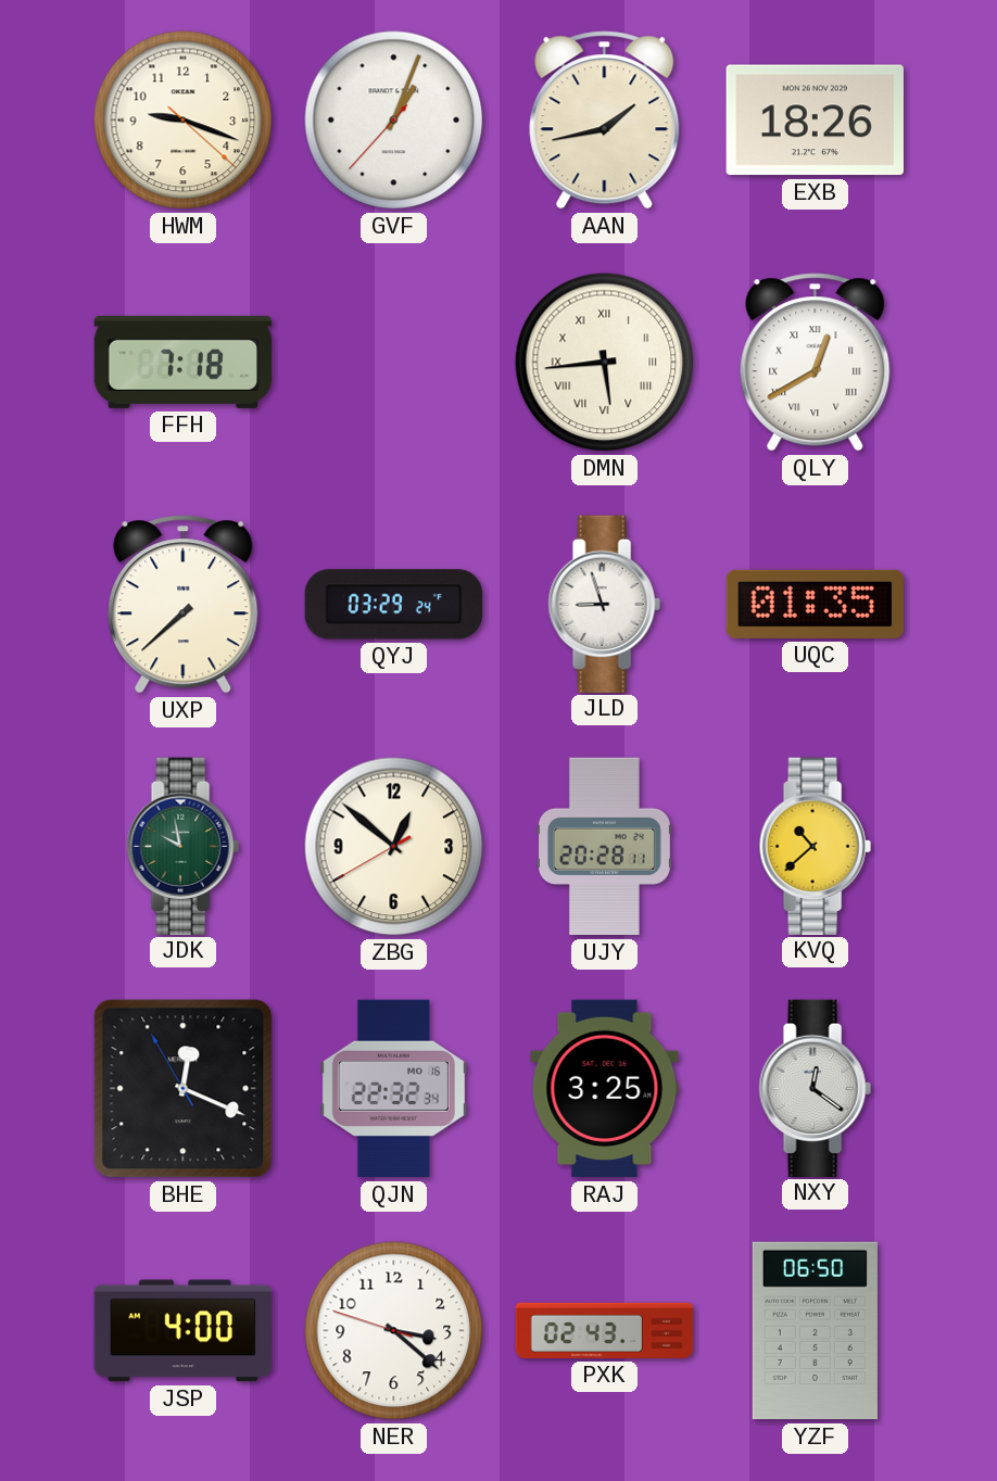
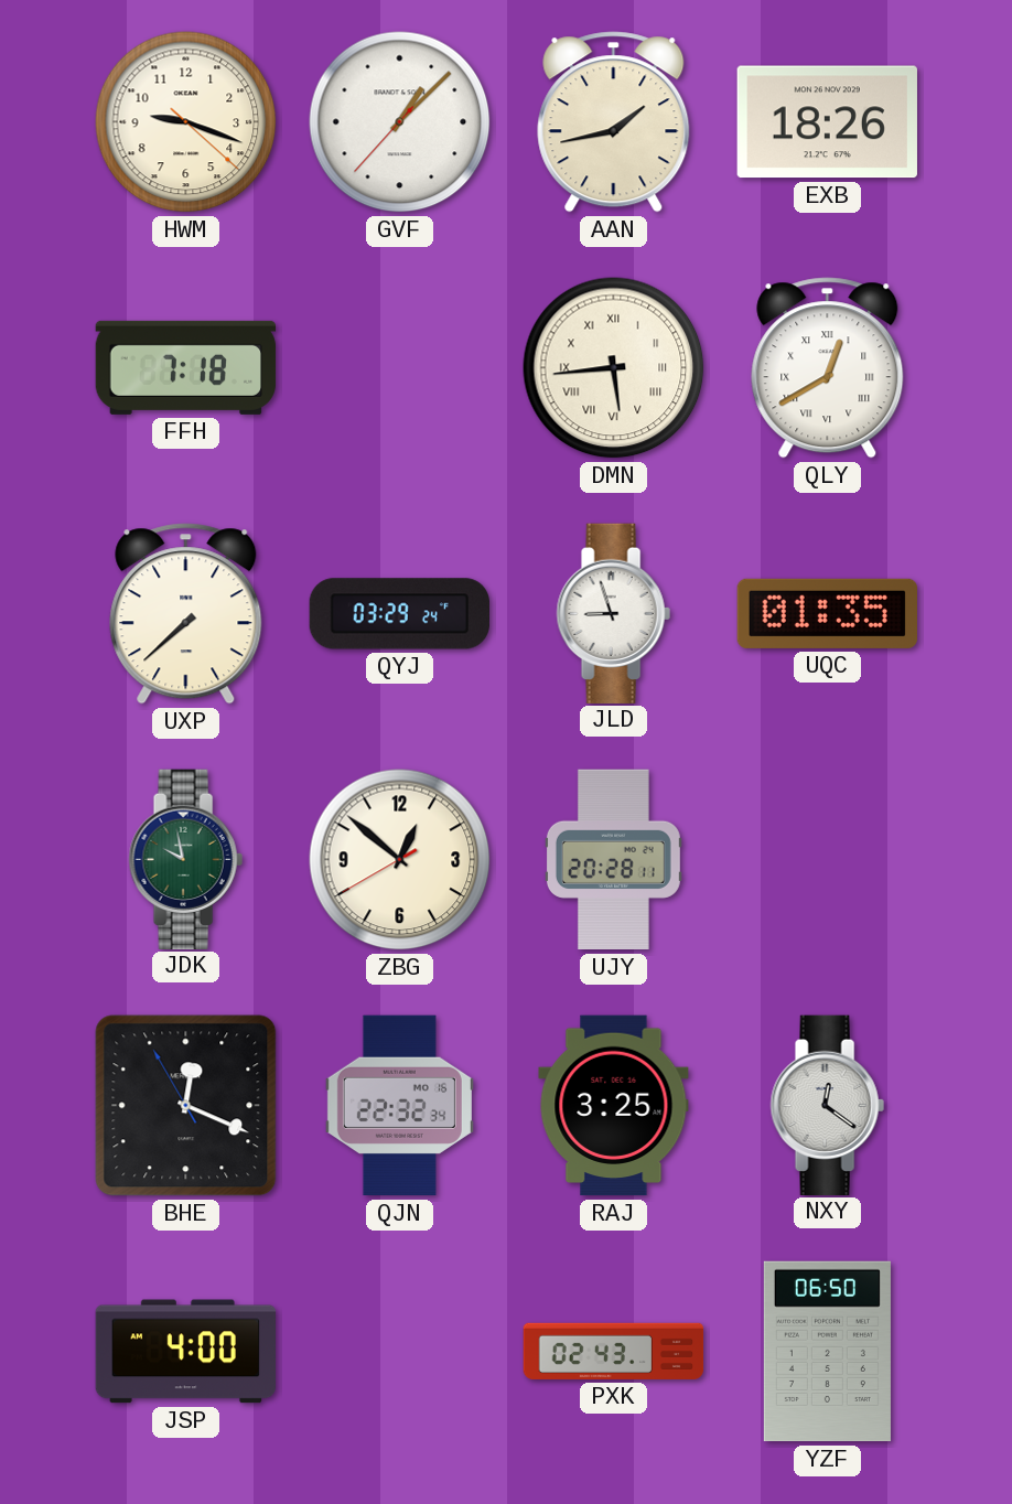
GVF: 1:03 -> 1:07 (400, 122)
KVQ: 10:38 -> none (815, 846)
NER: 3:21 -> none (394, 1331)
